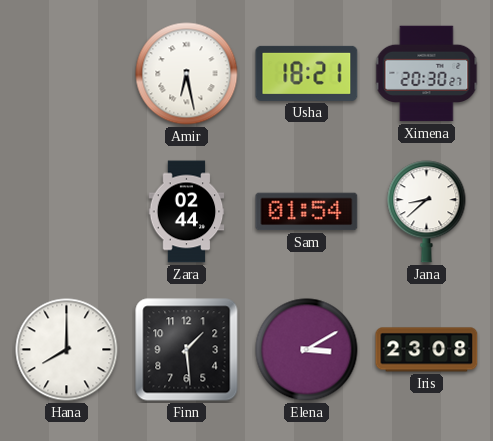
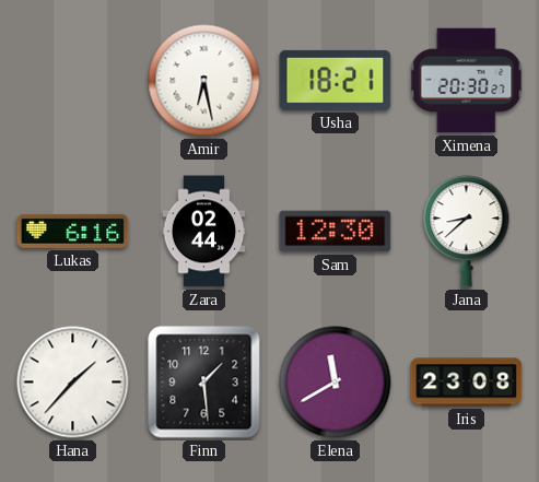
Lukas: none -> 6:16 (73, 231)
Sam: 01:54 -> 12:30 (336, 232)
Hana: 8:00 -> 1:37 (73, 383)
Elena: 3:10 -> 11:40 (336, 383)
